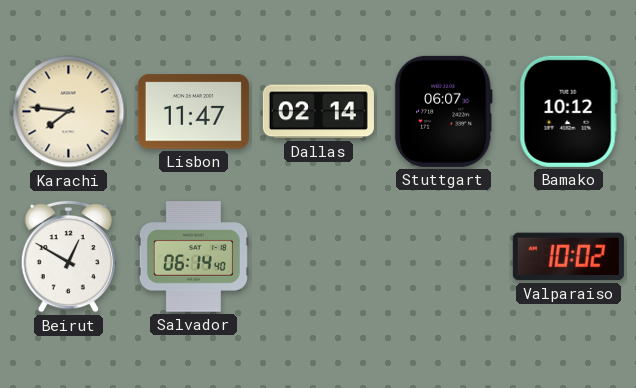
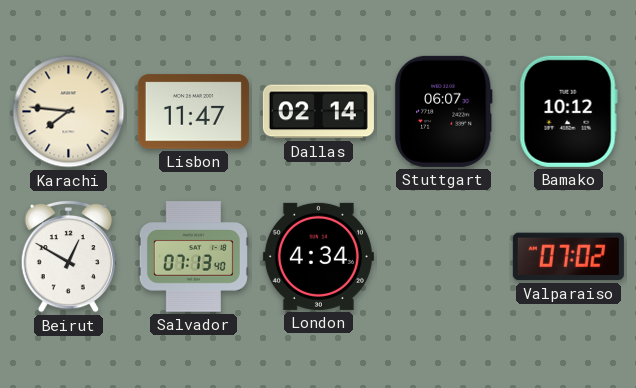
Salvador: 06:14 -> 07:13 (193, 257)
London: none -> 4:34 (318, 256)
Valparaiso: 10:02 -> 07:02 (568, 257)
